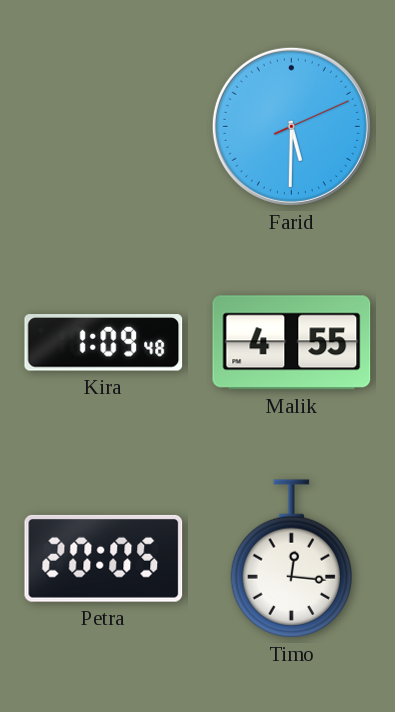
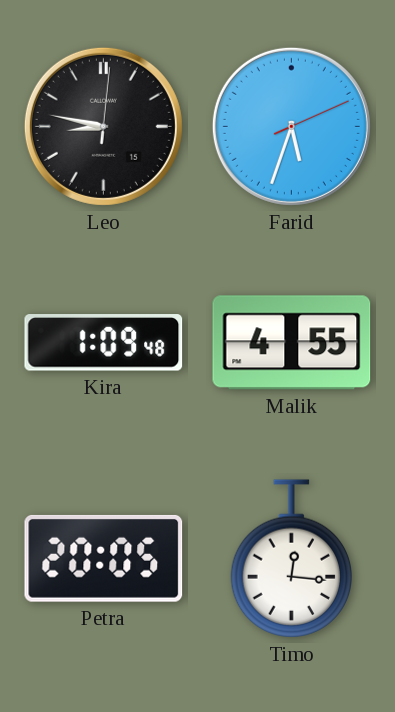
Leo: none -> 8:47 (103, 126)
Farid: 5:30 -> 5:33 (291, 126)
